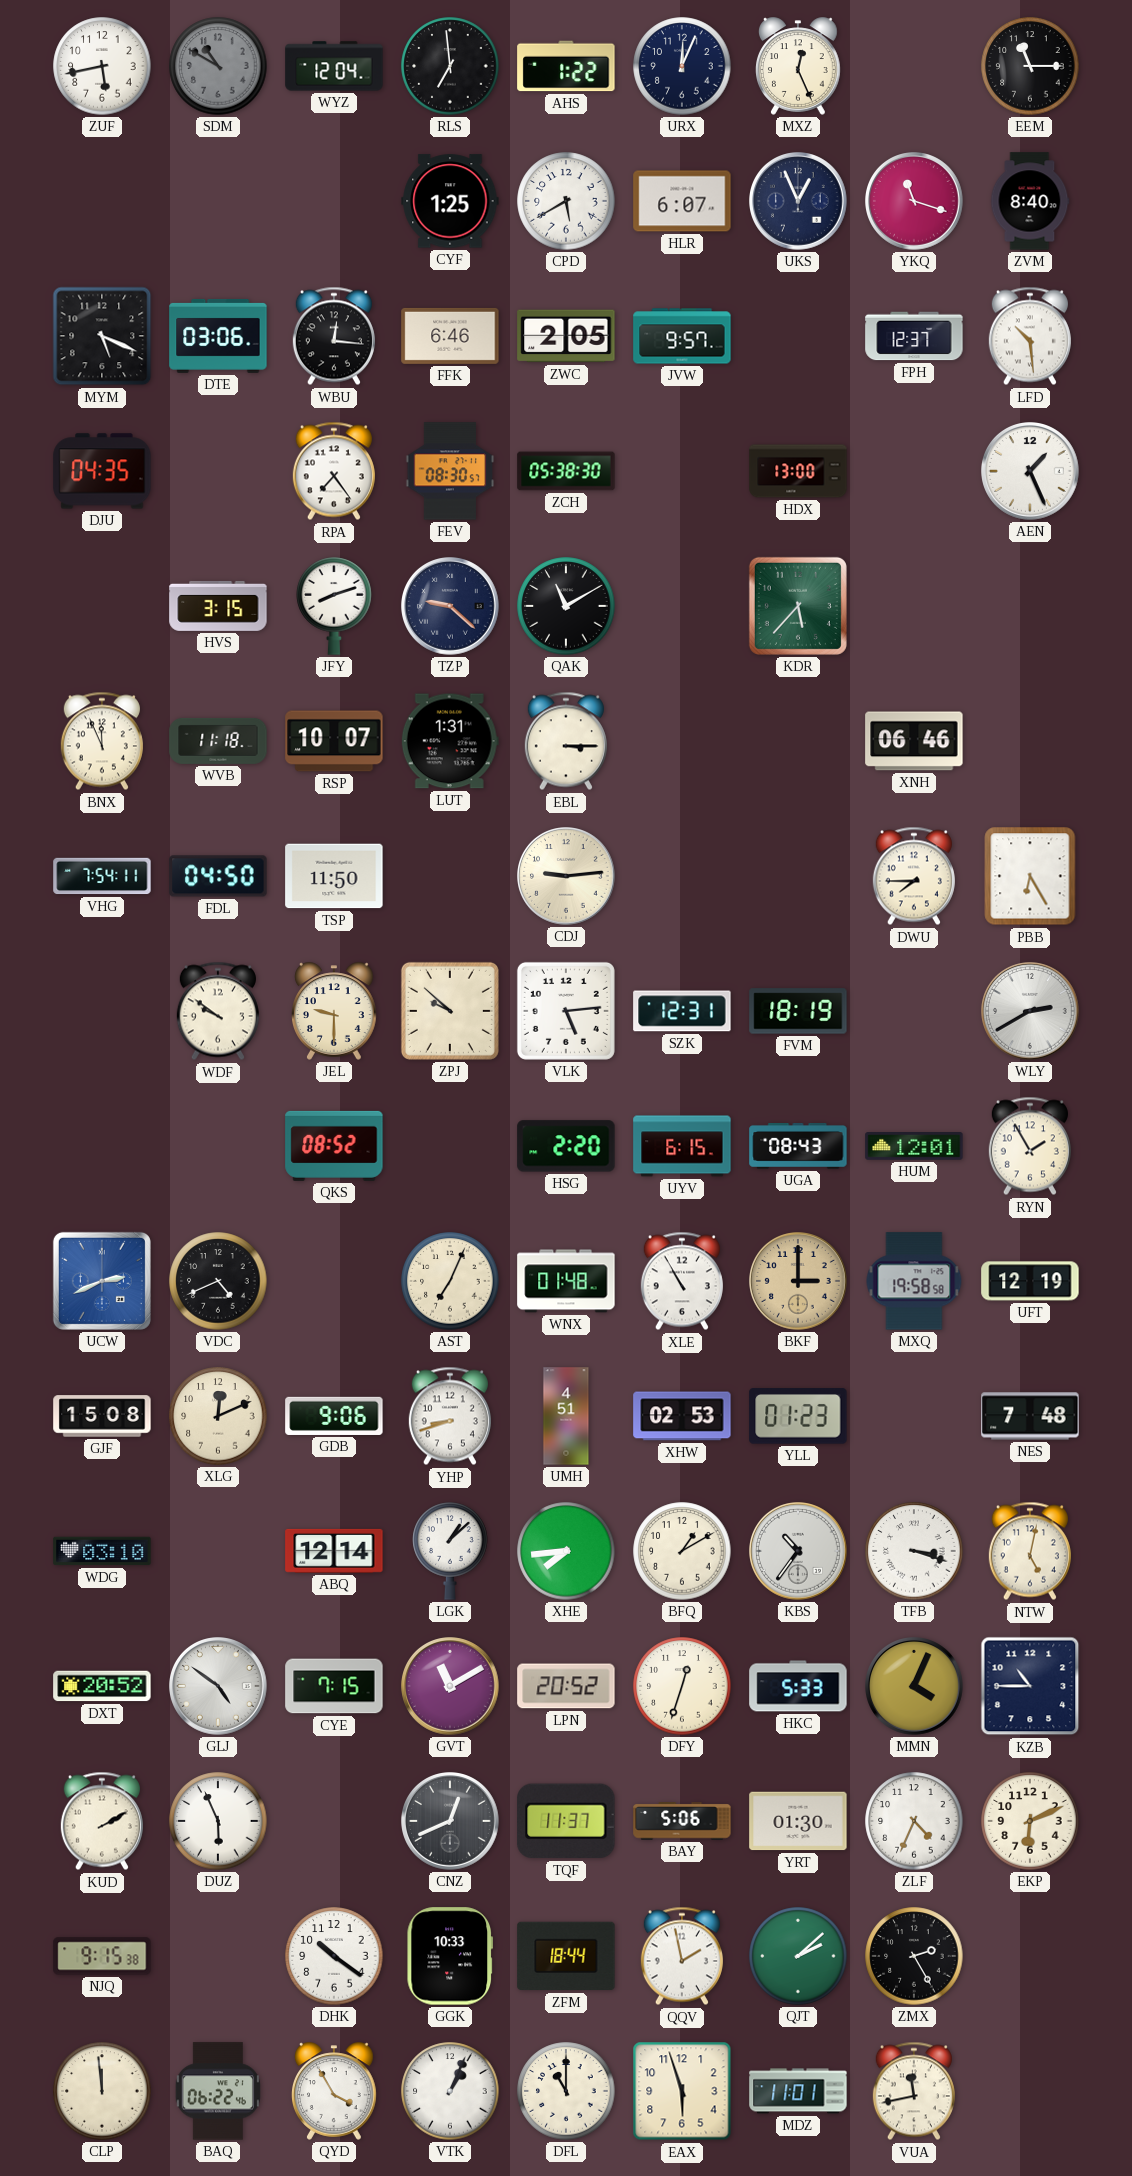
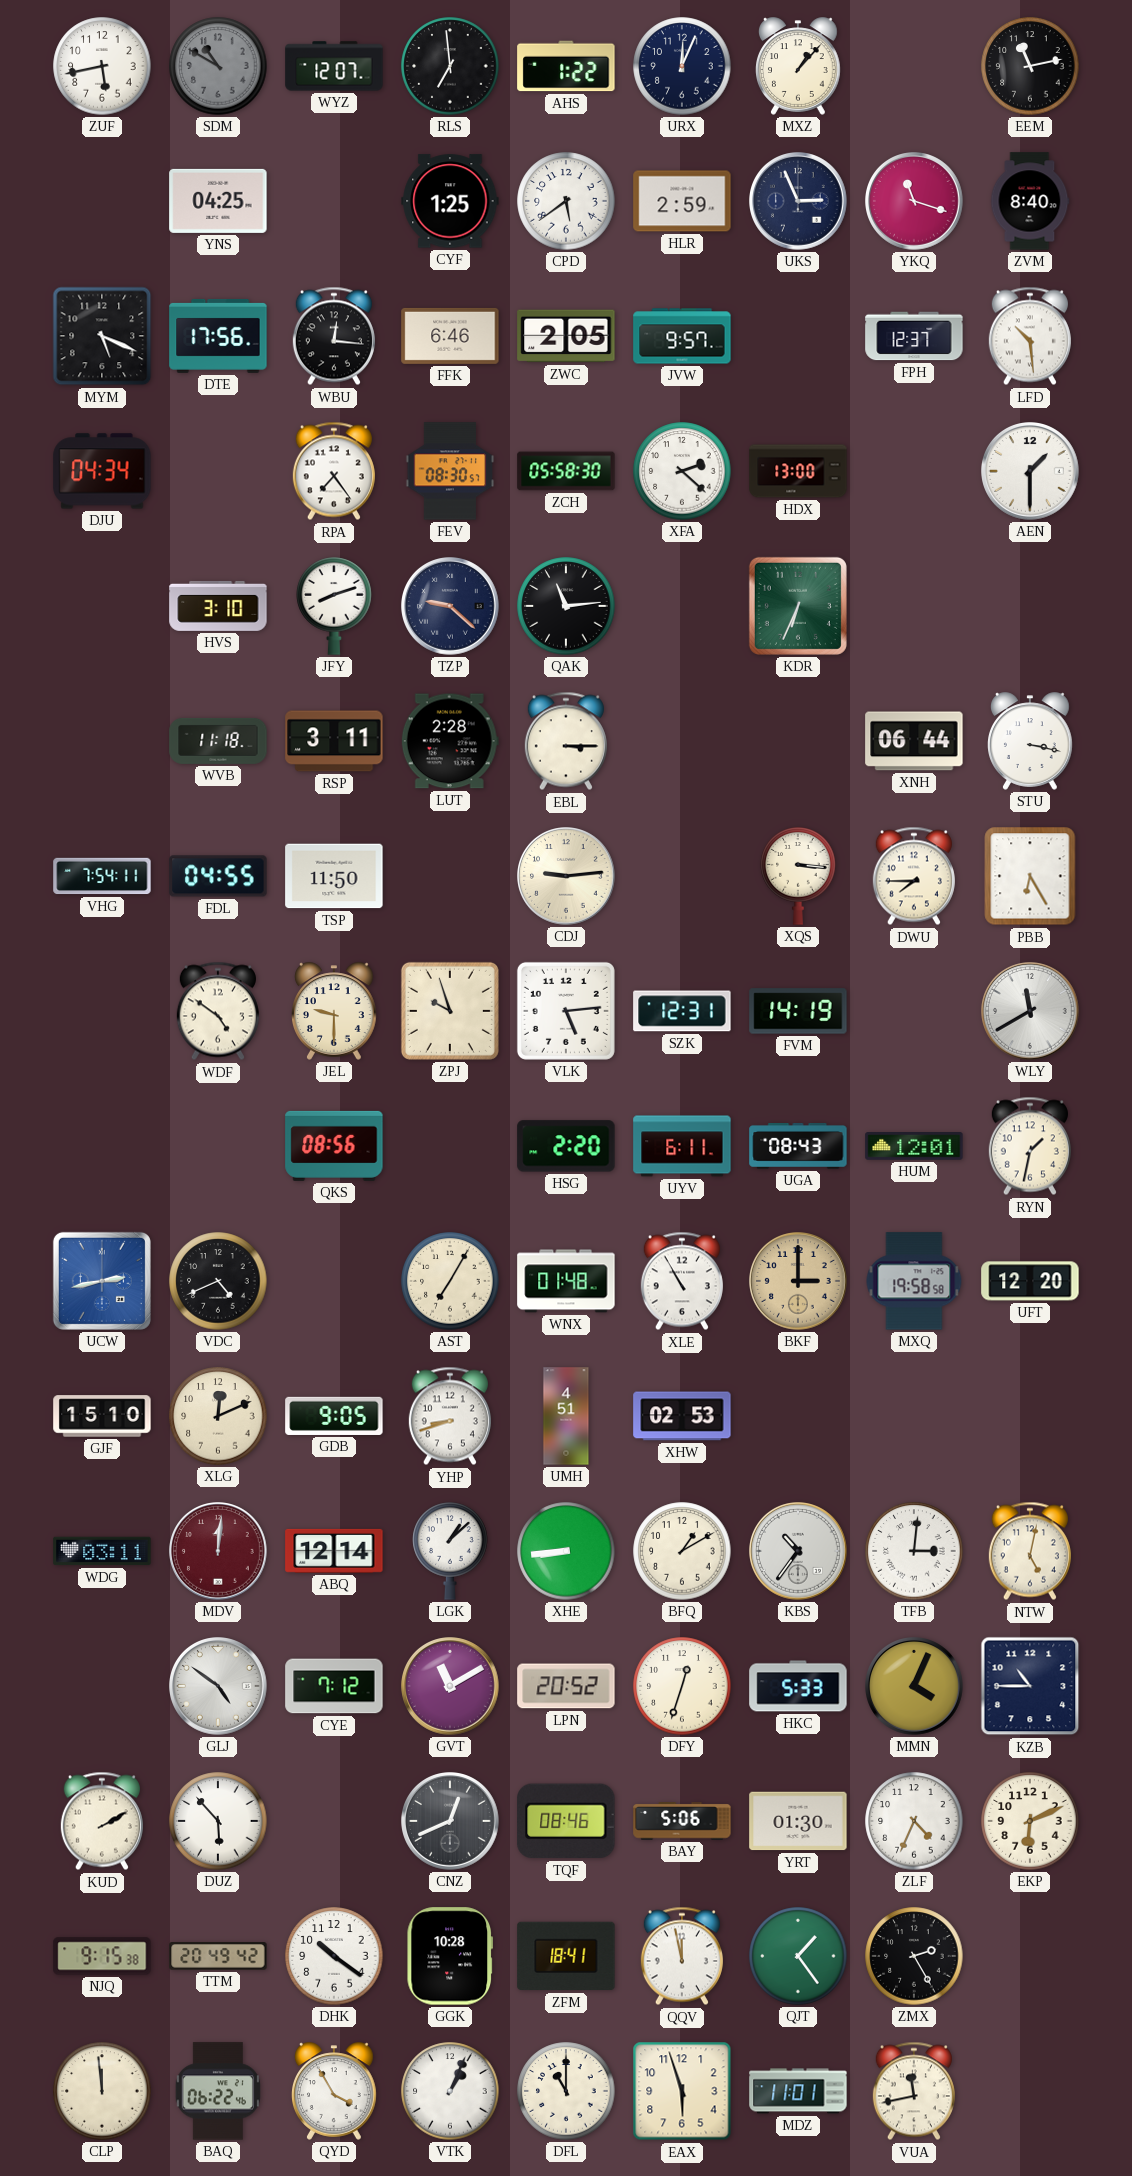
WYZ: 12:04 -> 12:07 (334, 66)
MXZ: 12:26 -> 1:07 (799, 66)
EEM: 11:15 -> 11:13 (1030, 66)
YNS: none -> 04:25 (218, 201)
CPD: 5:40 -> 5:39 (566, 201)
HLR: 6:07 -> 2:59 (682, 201)
UKS: 12:56 -> 2:56 (799, 202)
DTE: 03:06 -> 17:56 (218, 336)
DJU: 04:35 -> 04:34 (102, 471)
ZCH: 05:38 -> 05:58 (566, 471)
XFA: none -> 2:22 (682, 471)
AEN: 1:26 -> 1:30 (1031, 472)
HVS: 3:15 -> 3:10 (218, 606)
QAK: 11:10 -> 11:14 (566, 606)
KDR: 5:37 -> 6:34 (798, 606)
BNX: 11:56 -> none (102, 741)
RSP: 10:07 -> 3:11 (334, 741)
LUT: 1:31 -> 2:28 (450, 741)
XNH: 06:46 -> 06:44 (914, 741)
STU: none -> 3:17 (1031, 741)
FDL: 04:50 -> 04:55 (218, 876)
XQS: none -> 3:16 (798, 876)
WDF: 9:51 -> 4:51 (218, 1011)
ZPJ: 9:52 -> 9:57 (450, 1011)
FVM: 18:19 -> 14:19 (798, 1011)
WLY: 2:40 -> 11:40 (1031, 1012)
QKS: 08:52 -> 08:56 (334, 1146)
UYV: 6:15 -> 6:11 (682, 1146)
RYN: 1:55 -> 1:32 (1030, 1146)
UCW: 2:41 -> 2:43 (102, 1281)
AST: 7:04 -> 7:05 (450, 1281)
UFT: 12:19 -> 12:20 (1030, 1281)
GJF: 15:08 -> 15:10 (102, 1416)
GDB: 9:06 -> 9:05 (334, 1416)
YLL: 01:23 -> none (798, 1416)
NES: 7:48 -> none (1030, 1416)
WDG: 03:10 -> 03:11 (102, 1551)
MDV: none -> 12:01 (219, 1552)
XHE: 7:44 -> 8:44 (566, 1551)
TFB: 3:18 -> 3:01 (914, 1551)
DXT: 20:52 -> none (102, 1686)
CYE: 7:15 -> 7:12 (334, 1686)
DUZ: 5:56 -> 5:53 (218, 1821)
TQF: 11:37 -> 08:46 (566, 1821)
TTM: none -> 20:49 (218, 1956)
GGK: 10:33 -> 10:28 (449, 1956)
ZFM: 18:44 -> 18:41 (566, 1956)
QQV: 1:58 -> 11:58 (682, 1956)
QJT: 2:08 -> 1:24 (798, 1956)
